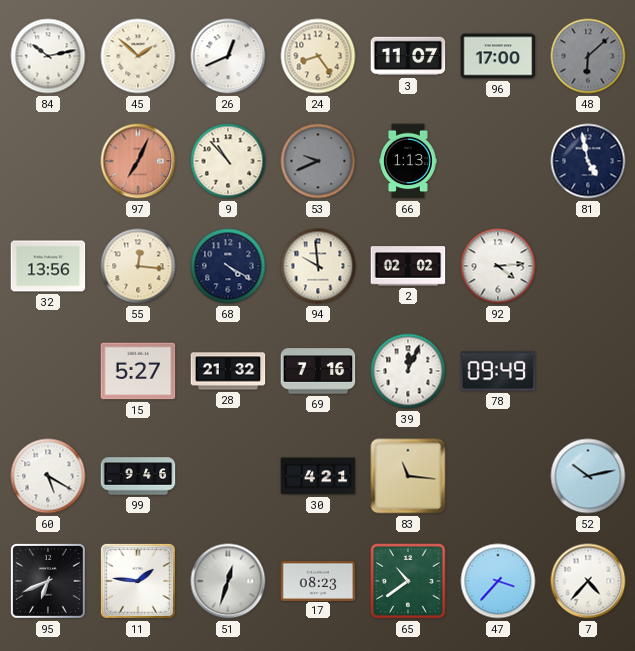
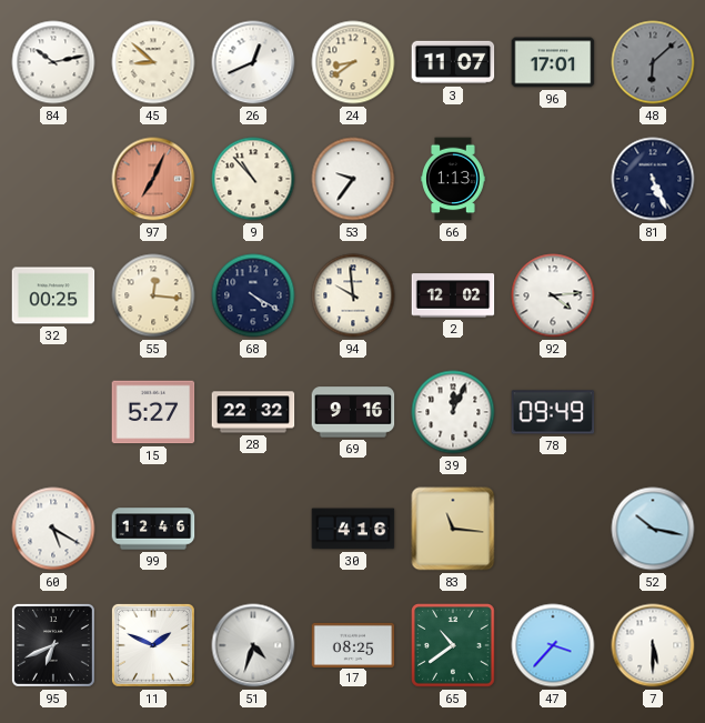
45: 1:52 -> 8:52 (153, 62)
24: 8:24 -> 8:39 (353, 62)
96: 17:00 -> 17:01 (553, 62)
53: 9:41 -> 9:36 (353, 179)
53 dial: grey -> white (353, 179)
81: 4:58 -> 5:26 (653, 179)
32: 13:56 -> 00:25 (53, 295)
2: 02:02 -> 12:02 (453, 295)
28: 21:32 -> 22:32 (253, 412)
69: 7:16 -> 9:16 (353, 412)
99: 9:46 -> 12:46 (153, 529)
30: 4:21 -> 4:16 (353, 529)
52: 10:13 -> 10:17 (653, 529)
11: 1:46 -> 1:49 (153, 645)
51: 12:33 -> 4:33 (253, 645)
17: 08:23 -> 08:25 (353, 644)
7: 4:37 -> 5:30 (653, 645)
